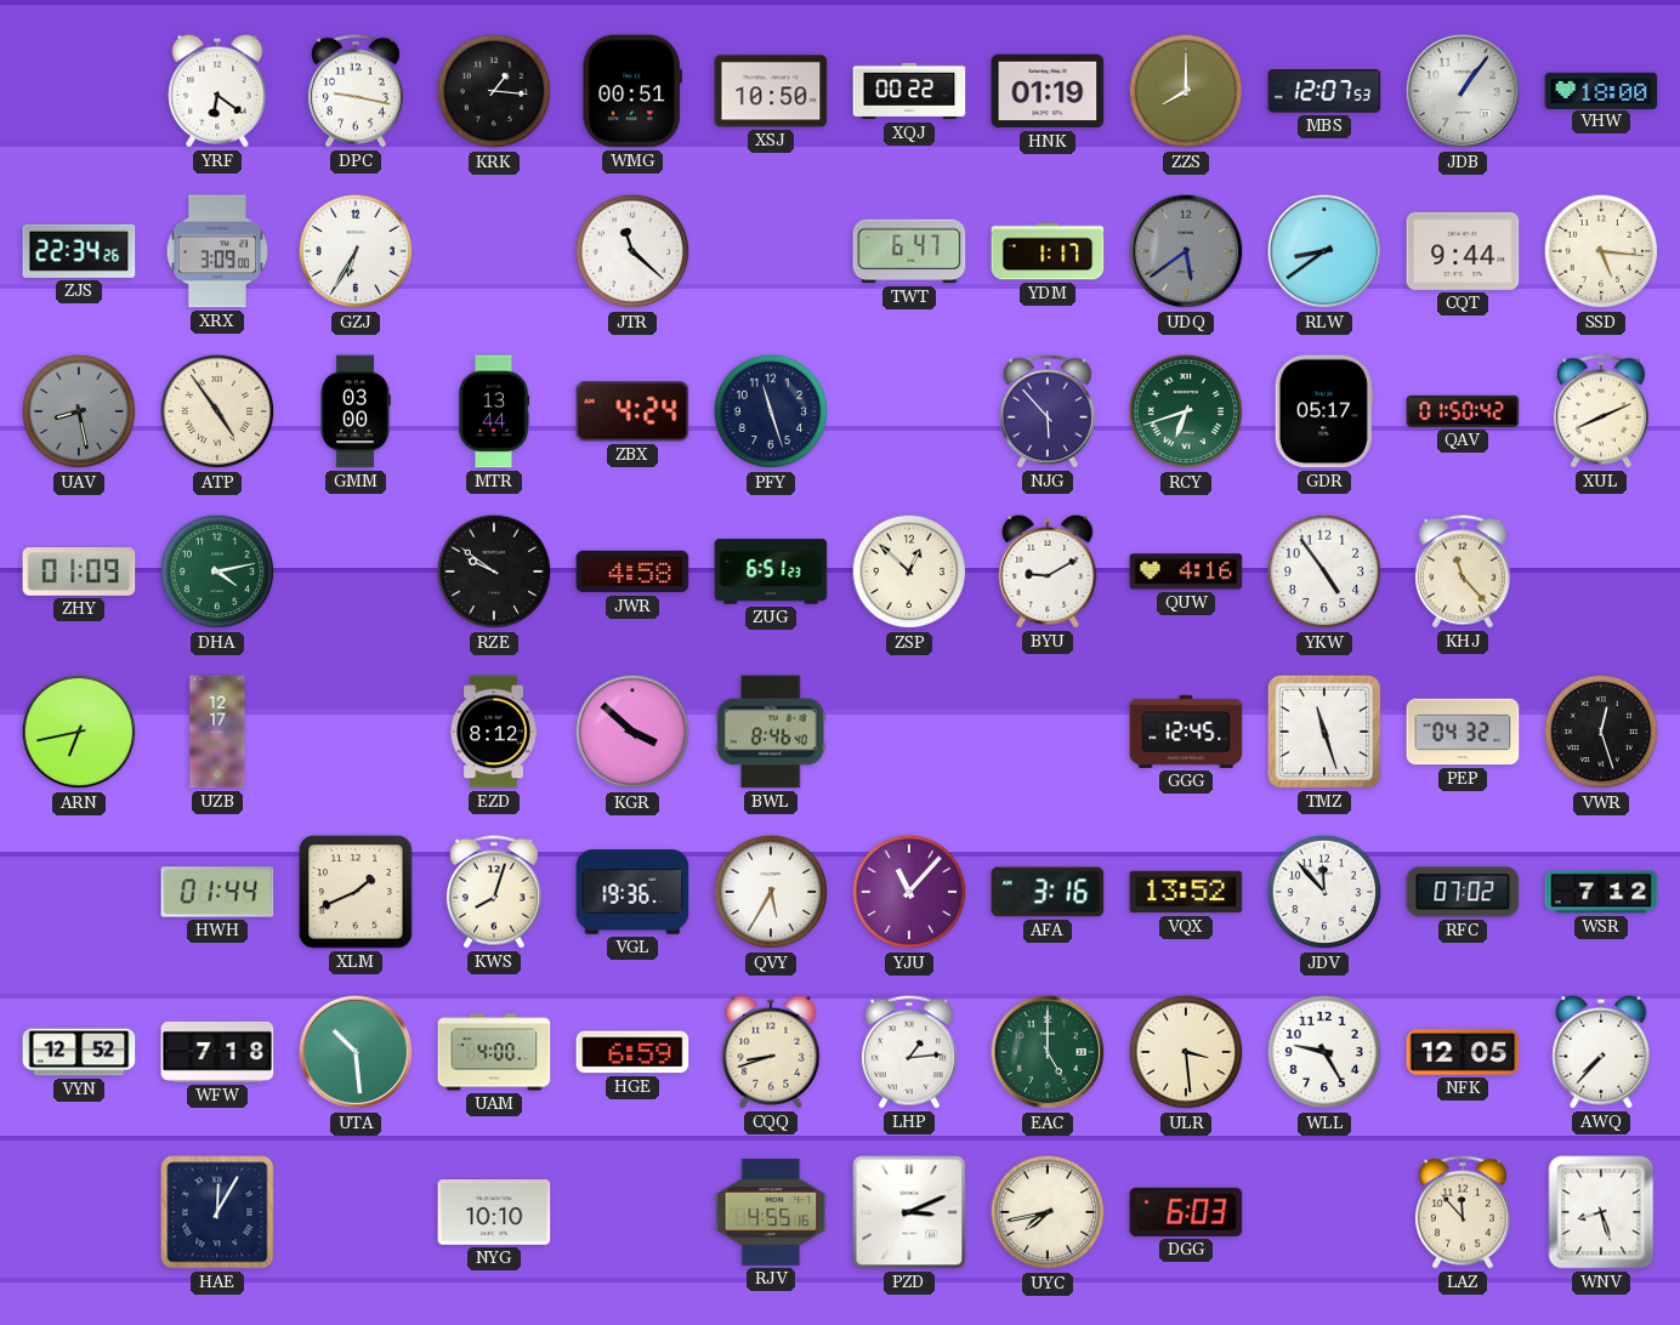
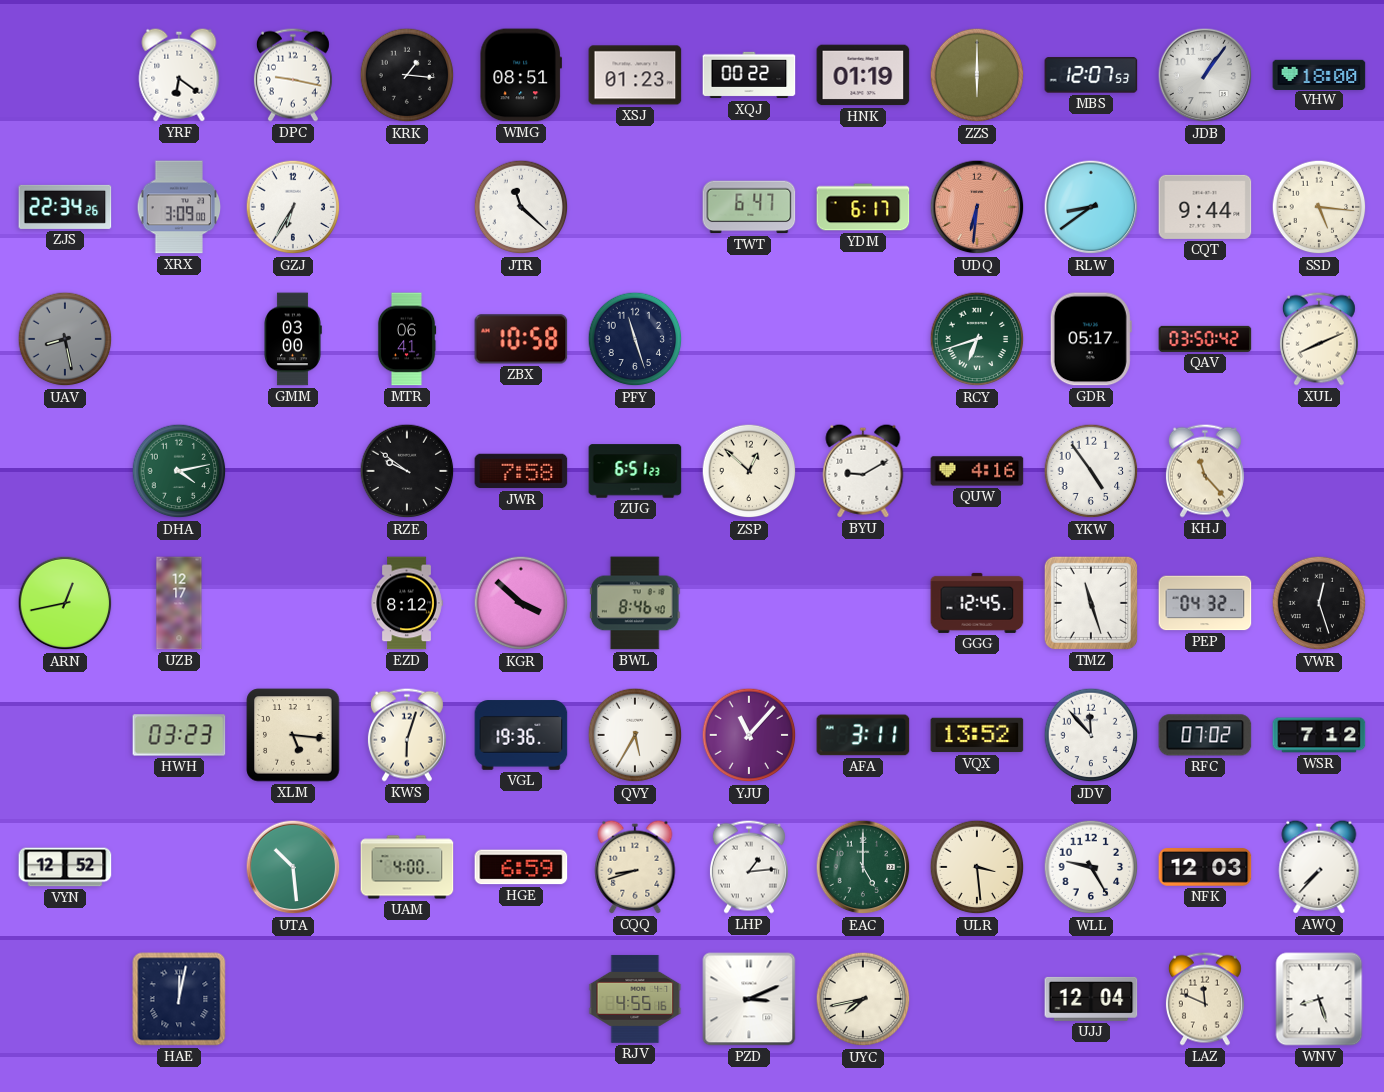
WMG: 00:51 -> 08:51 (520, 75)
XSJ: 10:50 -> 01:23 (635, 75)
ZZS: 8:00 -> 6:00 (977, 75)
YDM: 1:17 -> 6:17 (863, 207)
UDQ: 5:39 -> 6:31 (977, 207)
UDQ dial: grey -> salmon (977, 207)
ATP: 4:54 -> none (217, 411)
MTR: 13:44 -> 06:41 (407, 339)
ZBX: 4:24 -> 10:58 (521, 339)
NJG: 5:53 -> none (1048, 411)
QAV: 01:50 -> 03:50 (1205, 339)
ZHY: 01:09 -> none (79, 573)
JWR: 4:58 -> 7:58 (521, 471)
ARN: 6:43 -> 12:43 (65, 603)
HWH: 01:44 -> 03:23 (179, 735)
XLM: 1:41 -> 5:16 (293, 735)
KWS: 8:03 -> 6:03 (407, 735)
AFA: 3:16 -> 3:11 (863, 735)
WFW: 7:18 -> none (217, 1052)
NFK: 12:05 -> 12:03 (1205, 867)
HAE: 12:05 -> 12:02 (179, 999)
NYG: 10:10 -> none (494, 1213)
DGG: 6:03 -> none (1186, 1212)
UJJ: none -> 12:04 (1091, 999)
LAZ: 11:53 -> 11:49 (1205, 999)
